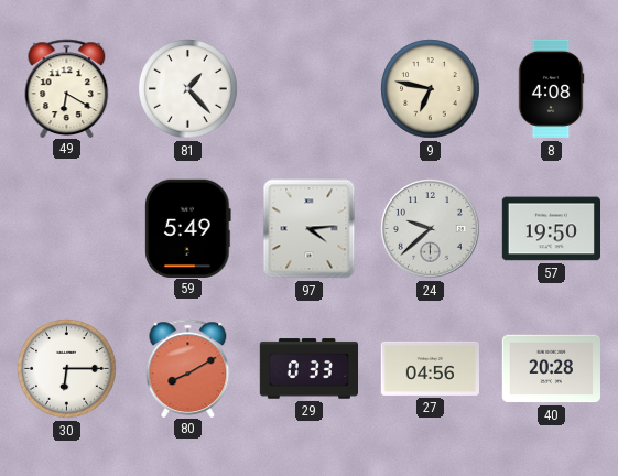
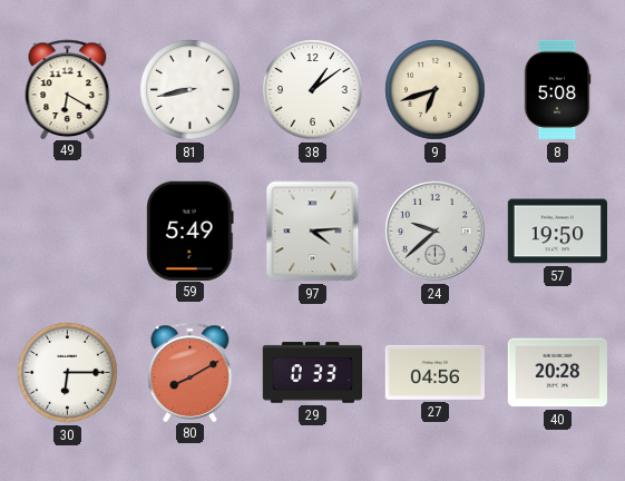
81: 1:23 -> 8:43 (191, 90)
38: none -> 1:09 (313, 90)
9: 6:47 -> 6:42 (436, 90)
8: 4:08 -> 5:08 (557, 90)
